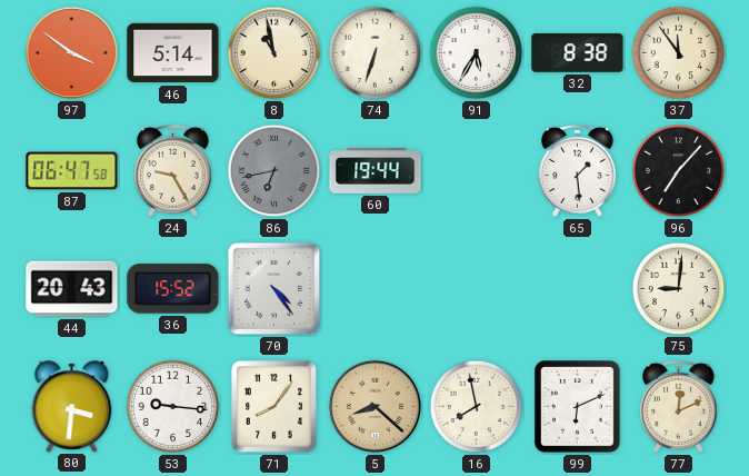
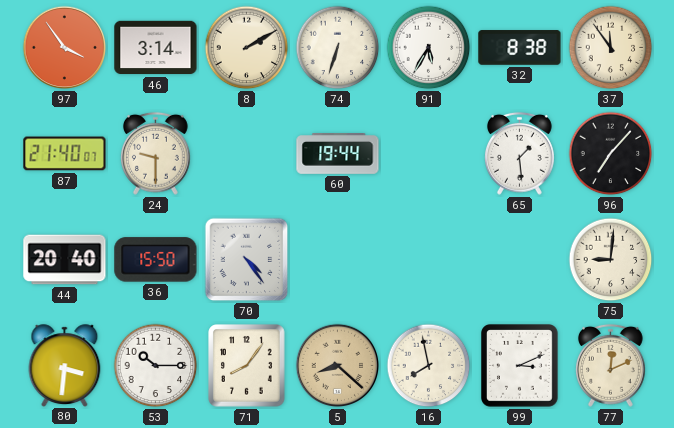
97: 3:51 -> 3:54 (65, 48)
46: 5:14 -> 3:14 (156, 48)
8: 10:58 -> 2:10 (247, 48)
87: 06:47 -> 21:40 (65, 154)
24: 9:25 -> 9:30 (155, 153)
86: 6:43 -> none (274, 171)
44: 20:43 -> 20:40 (65, 260)
36: 15:52 -> 15:50 (156, 260)
53: 9:16 -> 10:15 (156, 366)
99: 6:11 -> 3:11 (520, 366)
